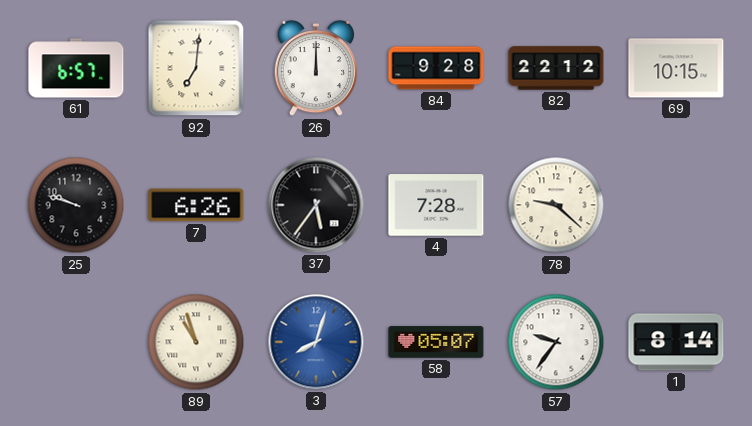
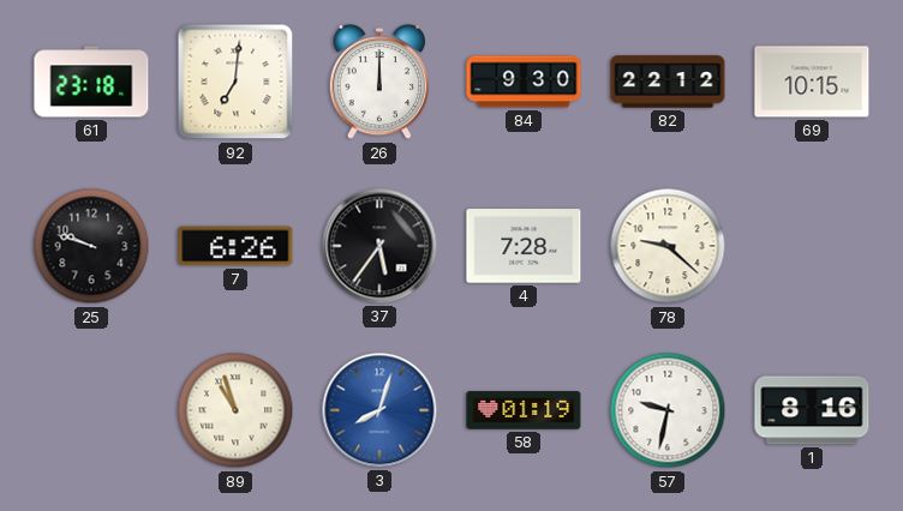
61: 6:57 -> 23:18 (91, 82)
84: 9:28 -> 9:30 (524, 82)
58: 05:07 -> 01:19 (524, 410)
57: 9:36 -> 9:32 (668, 410)
1: 8:14 -> 8:16 (812, 410)
